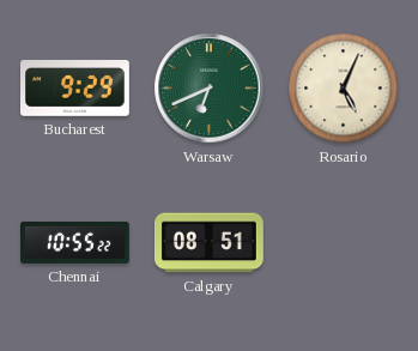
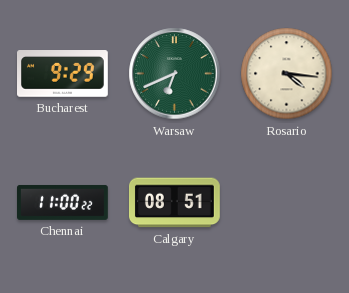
Rosario: 5:04 -> 4:16 (287, 74)
Chennai: 10:55 -> 11:00 (63, 202)
